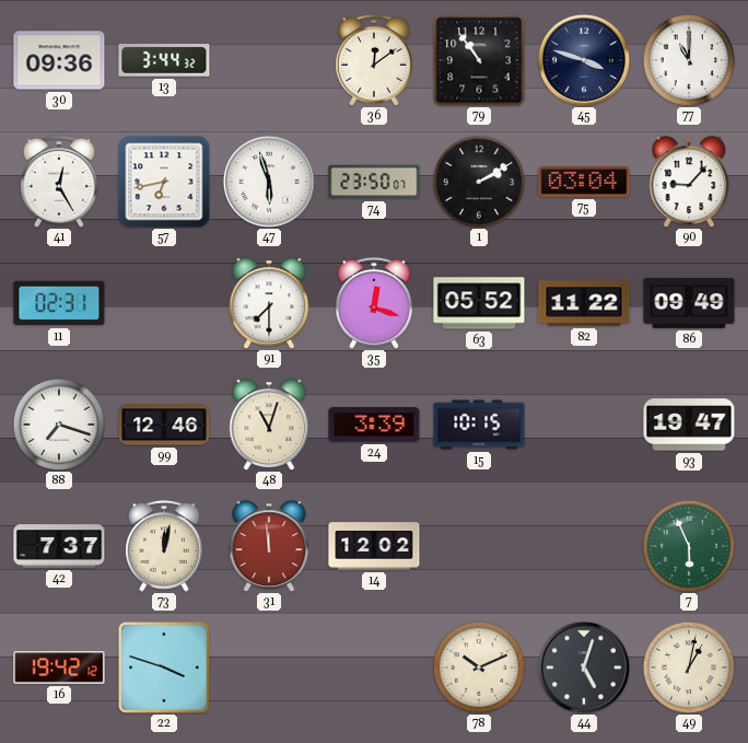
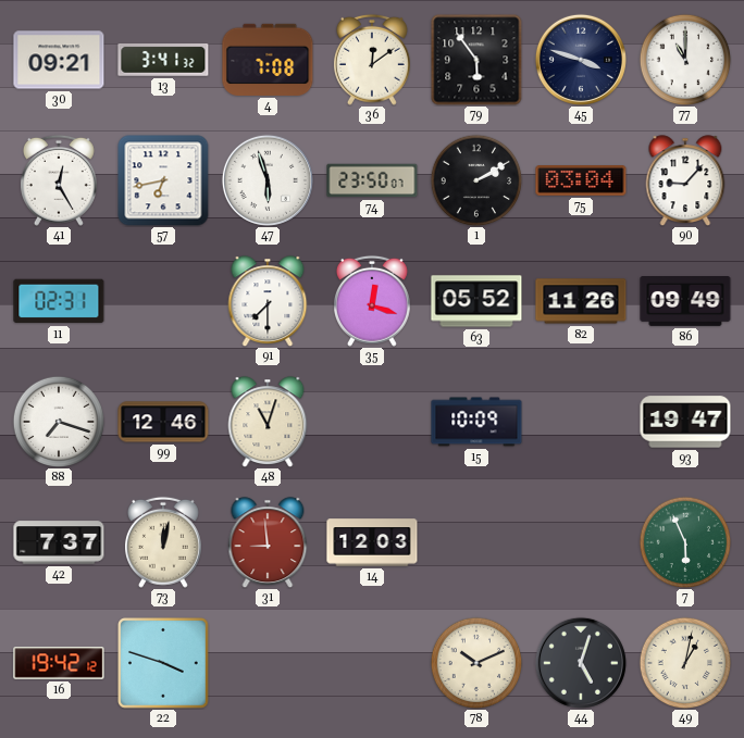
30: 09:36 -> 09:21 (59, 60)
13: 3:44 -> 3:41 (163, 61)
4: none -> 7:08 (268, 60)
79: 10:54 -> 5:54 (476, 60)
82: 11:22 -> 11:26 (581, 301)
24: 3:39 -> none (374, 425)
15: 10:15 -> 10:09 (476, 422)
31: 11:59 -> 8:59 (268, 542)
14: 12:02 -> 12:03 (372, 542)
